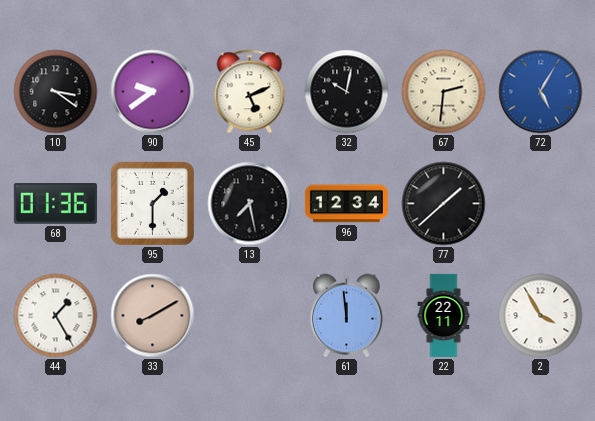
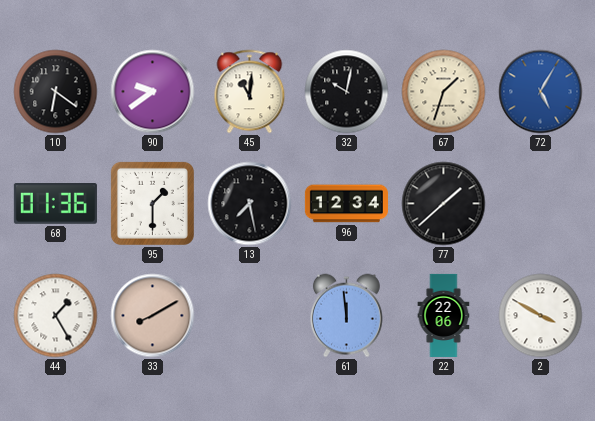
10: 3:21 -> 6:21 (56, 92)
45: 5:11 -> 11:01 (250, 92)
67: 2:31 -> 1:33 (444, 92)
22: 22:11 -> 22:06 (444, 315)
2: 3:55 -> 3:50 (541, 316)
